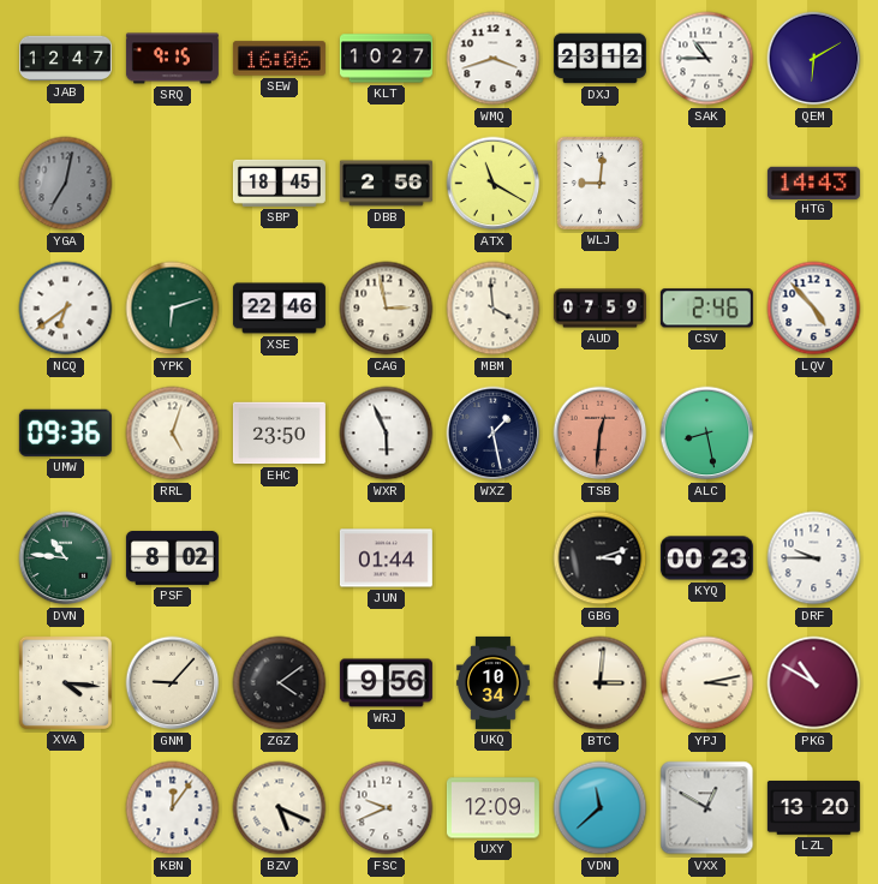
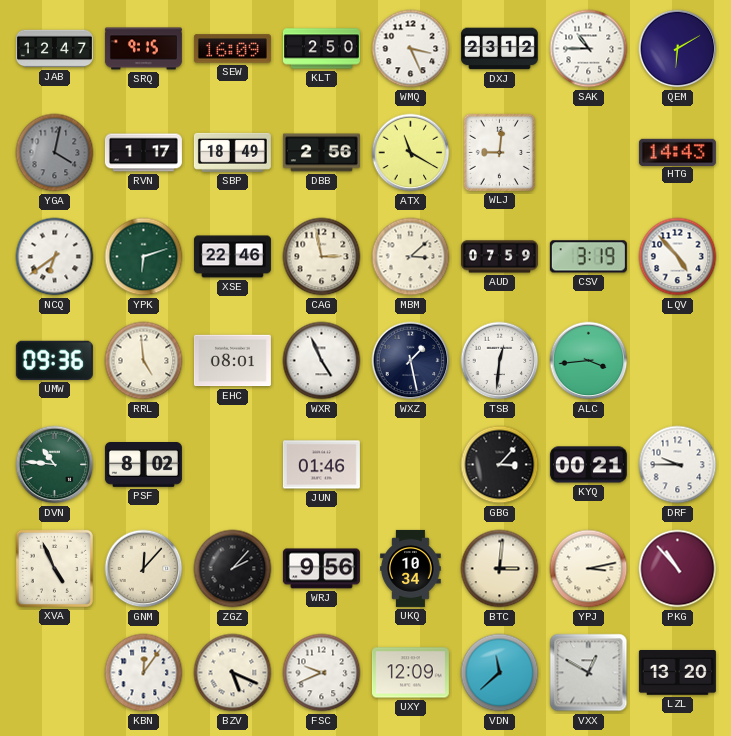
SEW: 16:06 -> 16:09 (232, 49)
KLT: 10:27 -> 2:50 (321, 49)
WMQ: 3:42 -> 3:26 (411, 49)
YGA: 7:02 -> 4:02 (55, 153)
RVN: none -> 1:17 (143, 153)
SBP: 18:45 -> 18:49 (232, 152)
MBM: 3:59 -> 3:08 (411, 257)
CSV: 2:46 -> 3:19 (588, 257)
RRL: 5:03 -> 4:59 (144, 361)
EHC: 23:50 -> 08:01 (232, 361)
WXR: 5:56 -> 4:56 (322, 361)
TSB dial: salmon -> white (500, 361)
ALC: 8:28 -> 3:44 (589, 361)
JUN: 01:44 -> 01:46 (321, 465)
GBG: 3:12 -> 3:07 (500, 465)
KYQ: 00:23 -> 00:21 (588, 465)
XVA: 4:16 -> 4:56 (54, 568)
GNM: 9:07 -> 12:07 (144, 569)
ZGZ: 4:09 -> 2:07 (233, 569)
PKG: 10:50 -> 10:53 (678, 569)
